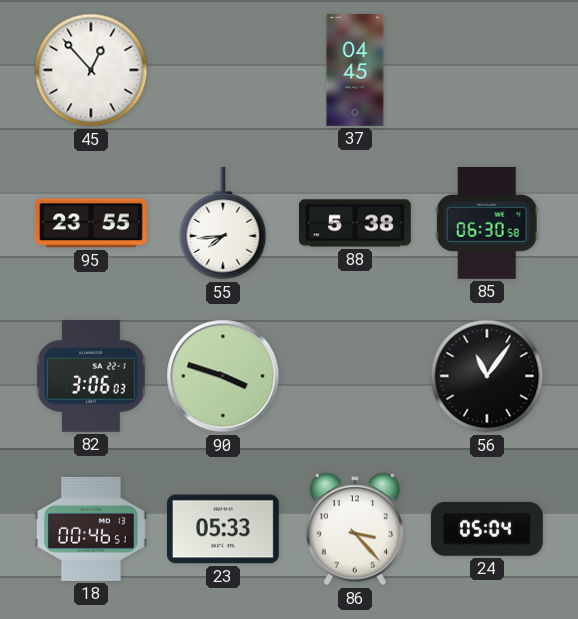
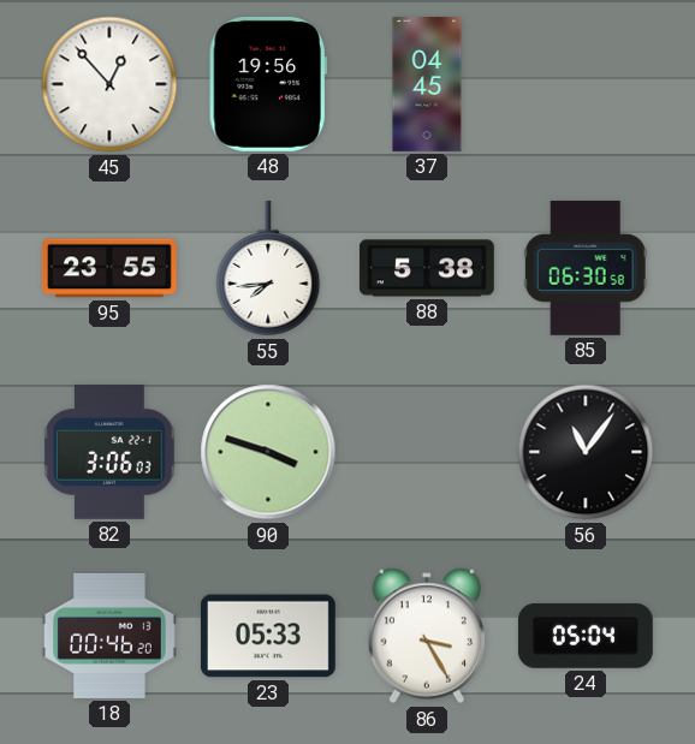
48: none -> 19:56 (268, 84)
18: 00:46:51 -> 00:46:20 (109, 636)
86: 3:23 -> 3:25 (426, 636)
